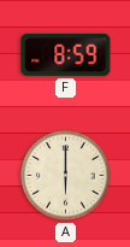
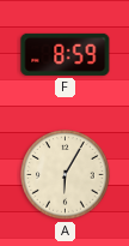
A: 6:00 -> 6:05 (66, 175)
